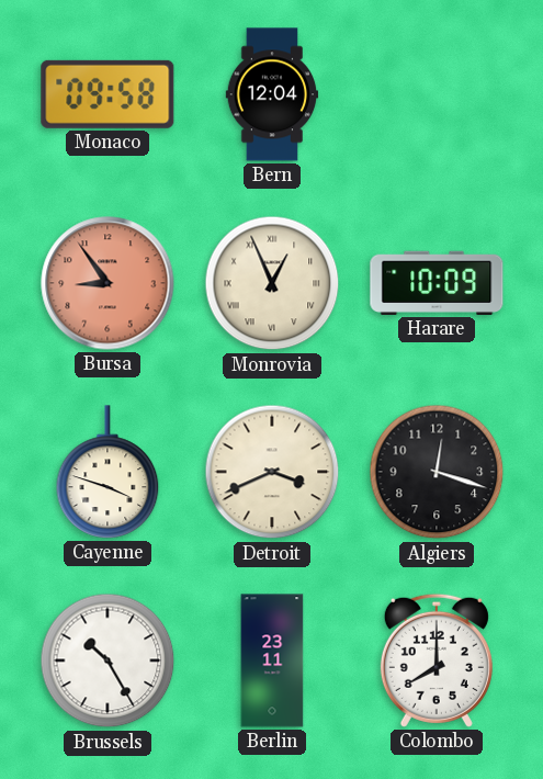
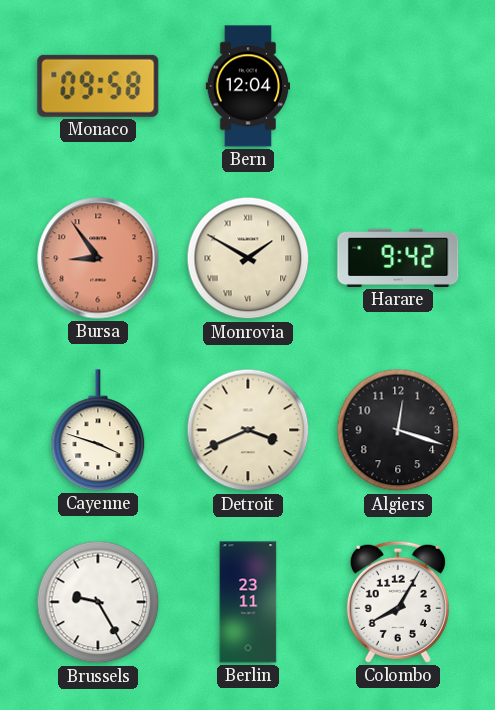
Monrovia: 12:56 -> 1:50 (248, 258)
Harare: 10:09 -> 9:42 (398, 258)
Brussels: 10:25 -> 9:25 (98, 602)
Colombo: 8:00 -> 8:05 (398, 602)
